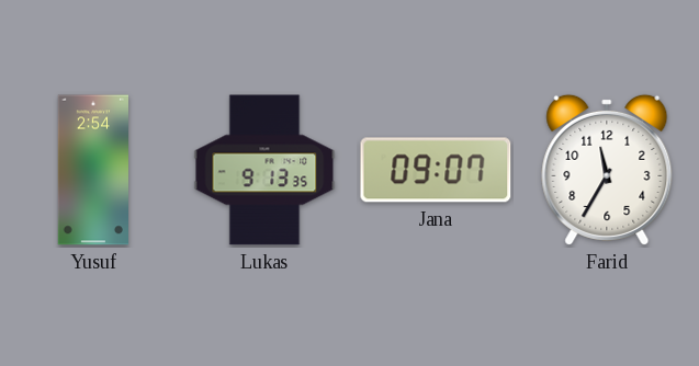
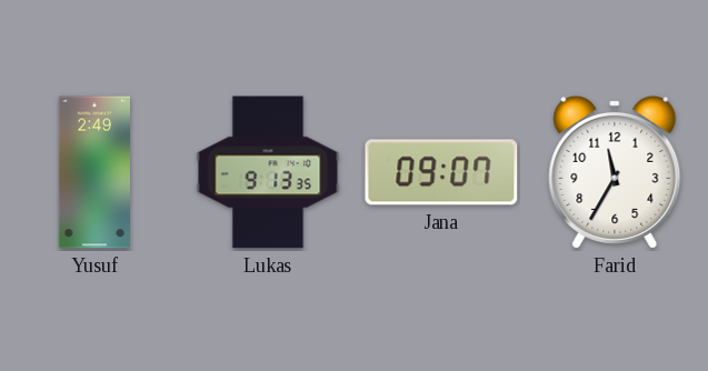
Yusuf: 2:54 -> 2:49 (93, 172)
